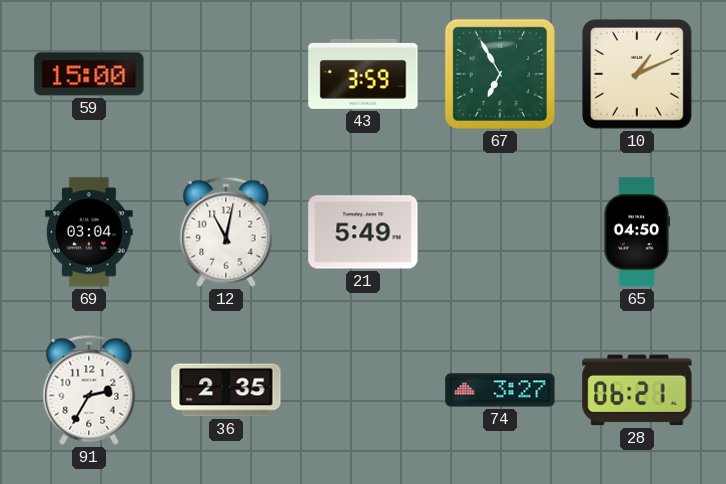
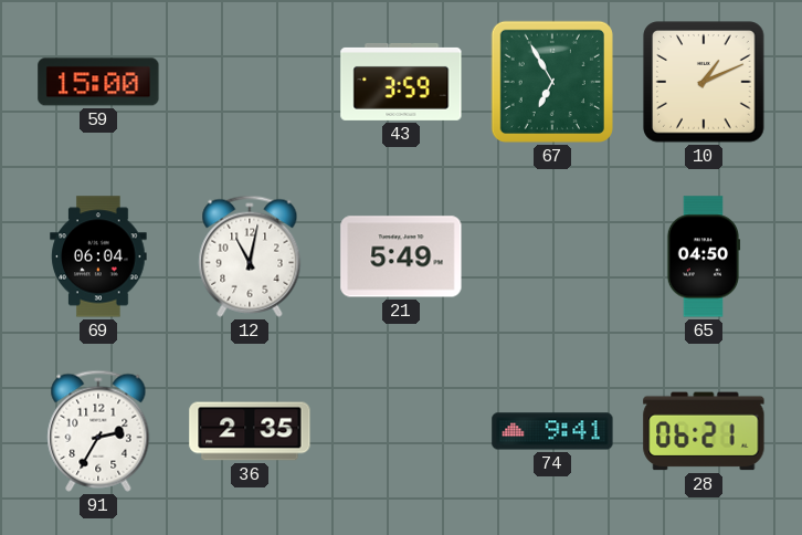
69: 03:04 -> 06:04 (98, 256)
74: 3:27 -> 9:41 (552, 431)
